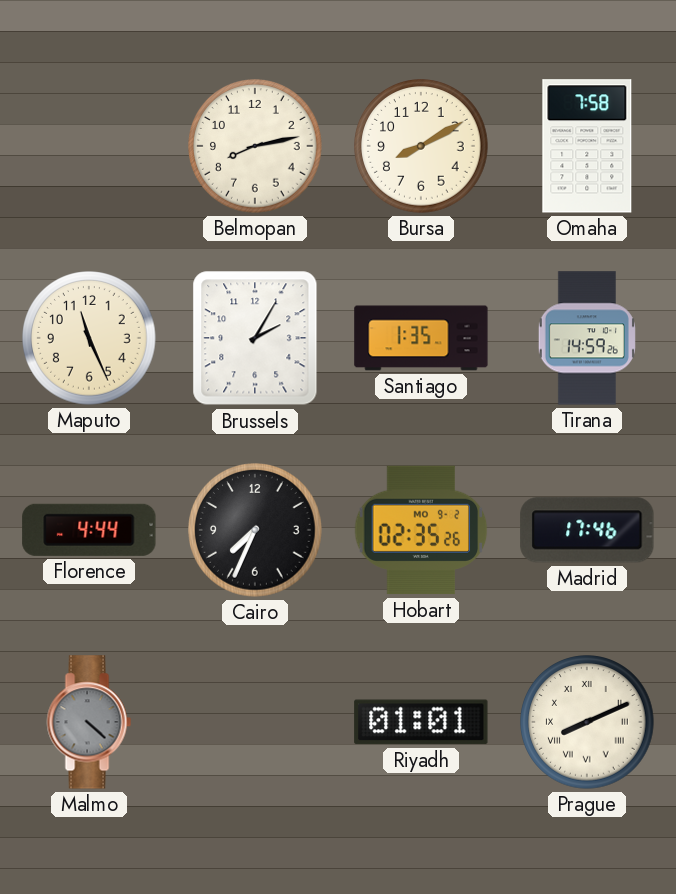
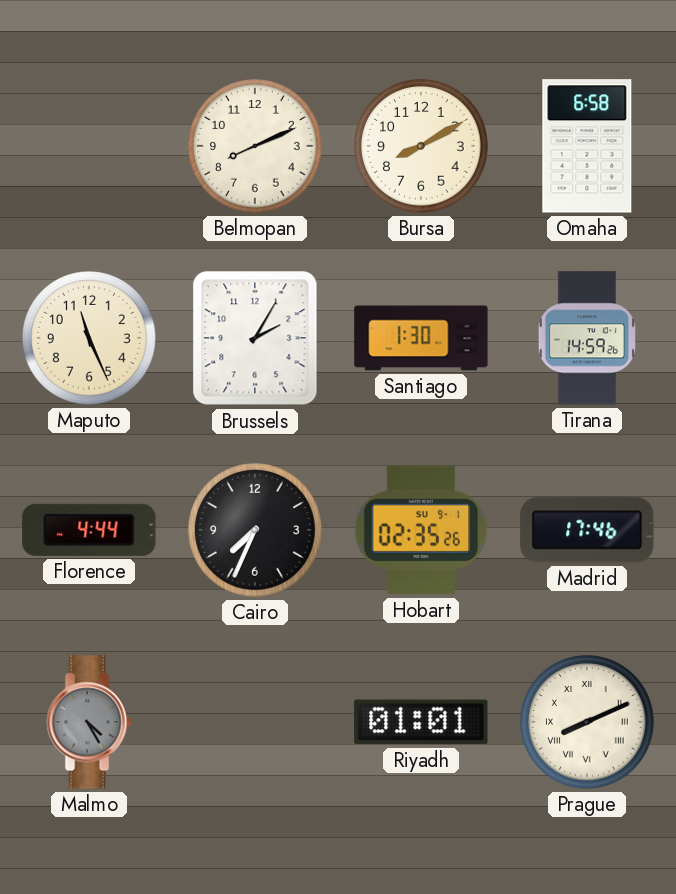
Belmopan: 8:13 -> 8:11 (255, 146)
Omaha: 7:58 -> 6:58 (587, 146)
Santiago: 1:35 -> 1:30 (421, 338)
Hobart date: MO 9-2 -> SU 9-1 (421, 530)
Malmo: 4:22 -> 4:25 (89, 722)
